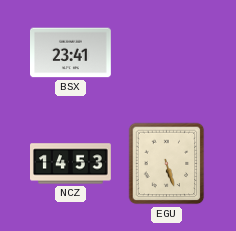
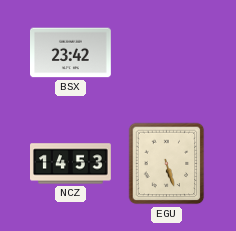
BSX: 23:41 -> 23:42 (71, 53)
